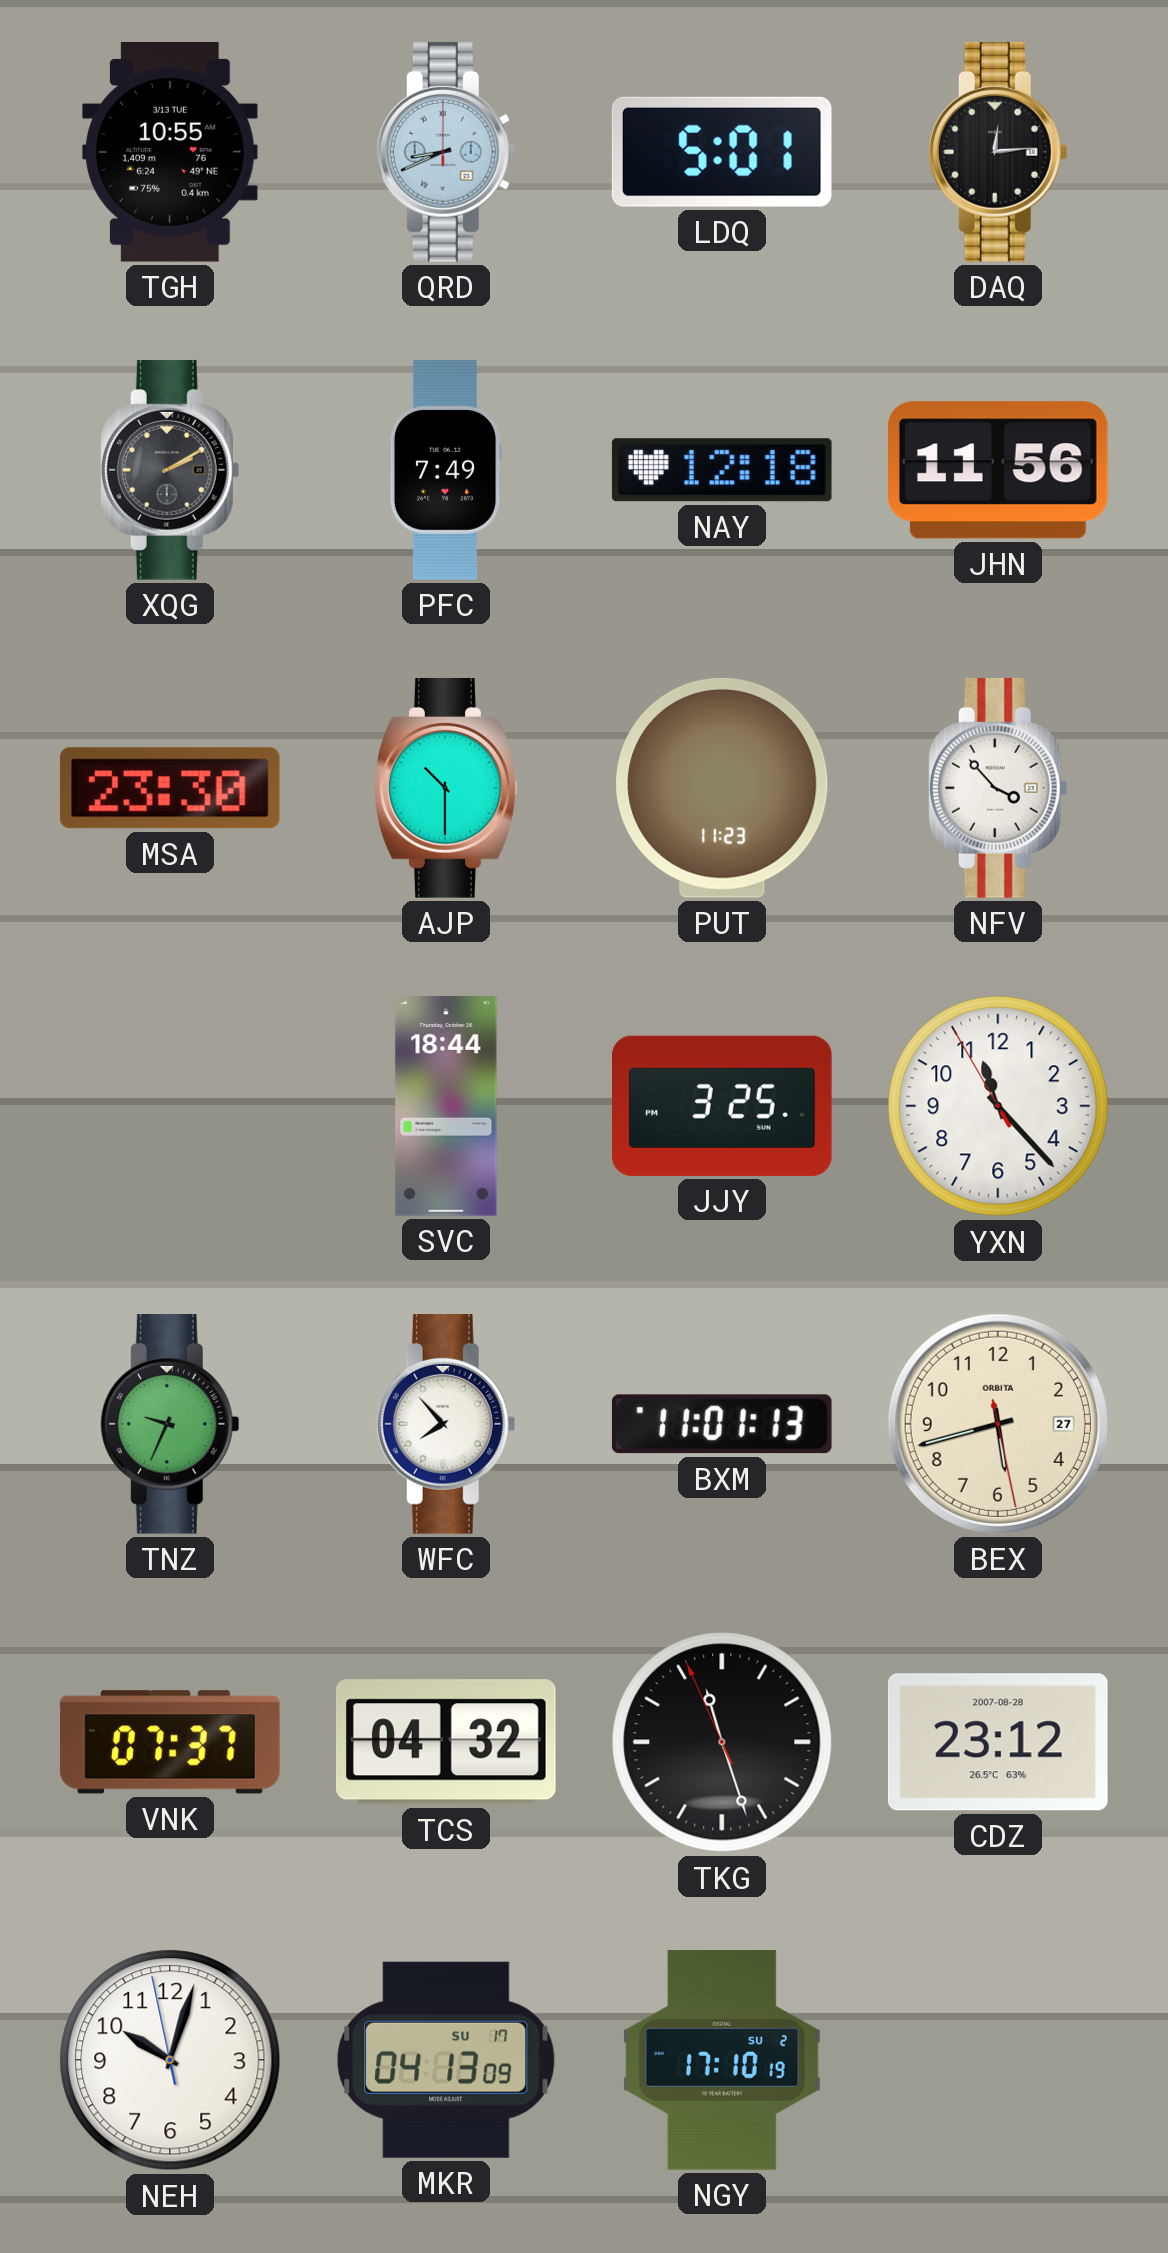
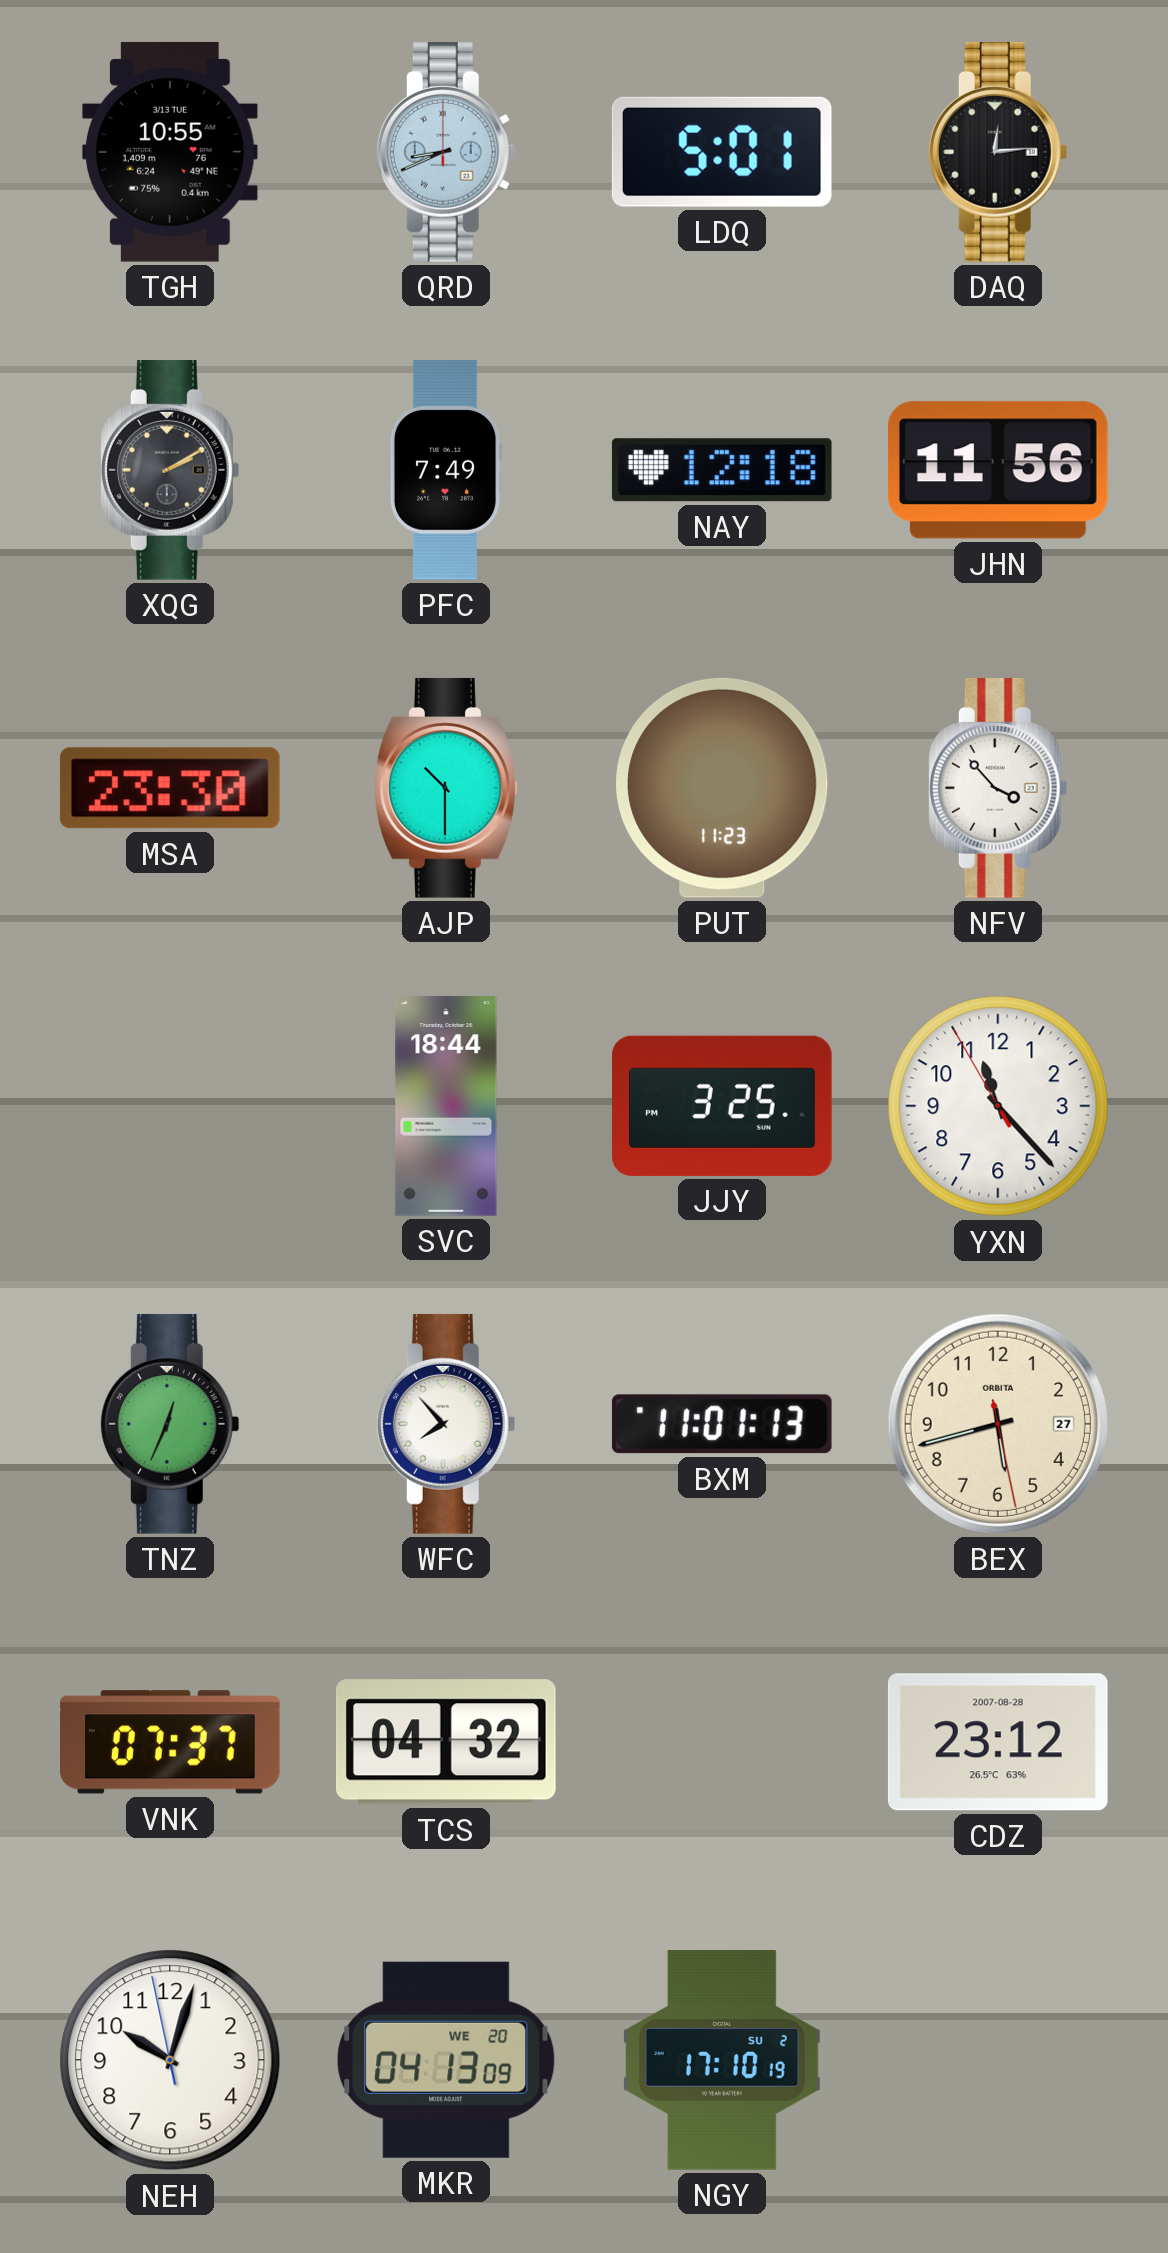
TNZ: 9:34 -> 12:34 (170, 1424)
TKG: 11:26 -> none (722, 1742)
MKR date: SU 17 -> WE 20 (446, 2060)
